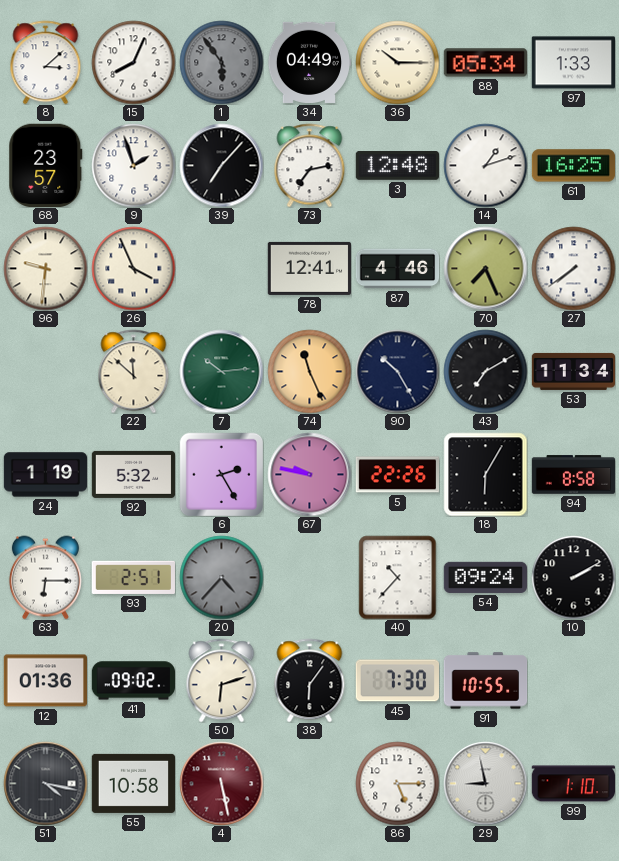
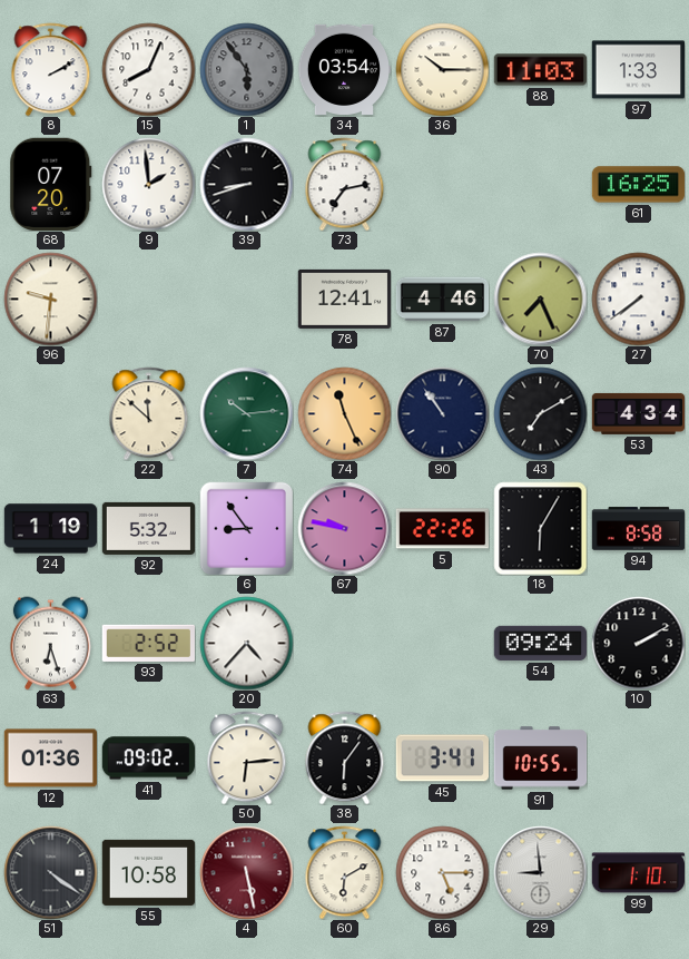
8: 3:08 -> 2:10 (51, 69)
34: 04:49 -> 03:54 (344, 69)
88: 05:34 -> 11:03 (540, 70)
68: 23:57 -> 07:20 (51, 184)
9: 1:57 -> 1:59 (148, 184)
39: 7:07 -> 8:42 (246, 184)
3: 12:48 -> none (397, 166)
14: 1:12 -> none (485, 165)
26: 3:56 -> none (133, 268)
90: 10:25 -> 10:54 (442, 413)
53: 11:34 -> 4:34 (638, 413)
6: 2:25 -> 8:54 (246, 528)
63: 6:15 -> 6:27 (50, 643)
93: 2:51 -> 2:52 (148, 643)
20 dial: grey -> white (246, 643)
40: 10:37 -> none (398, 577)
50: 6:12 -> 6:14 (247, 757)
45: 7:30 -> 3:41 (442, 759)
51: 4:17 -> 4:21 (50, 872)
60: none -> 6:10 (345, 872)
29: 8:58 -> 8:59 (540, 872)
